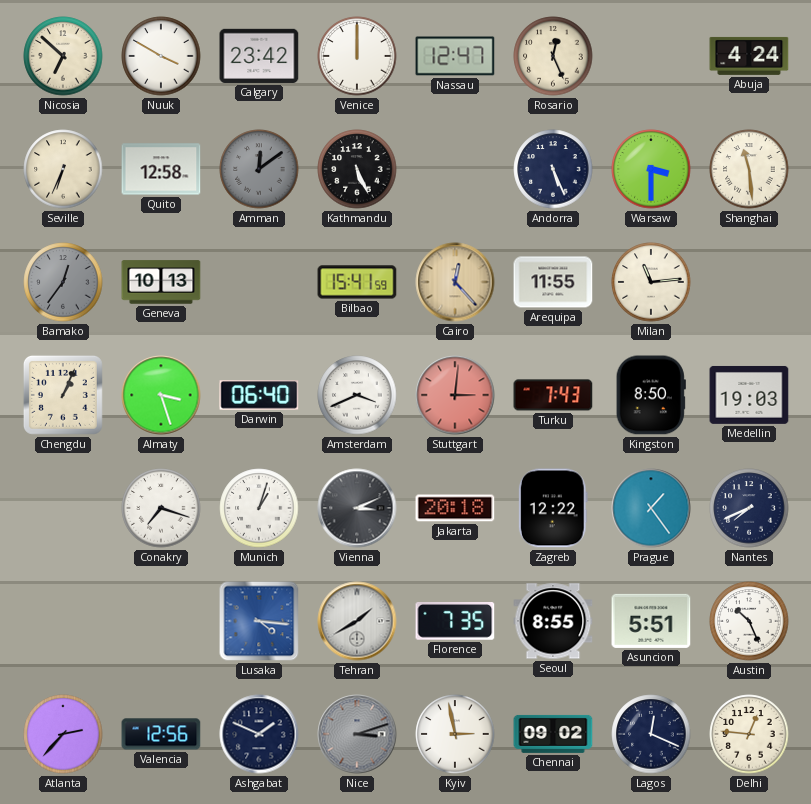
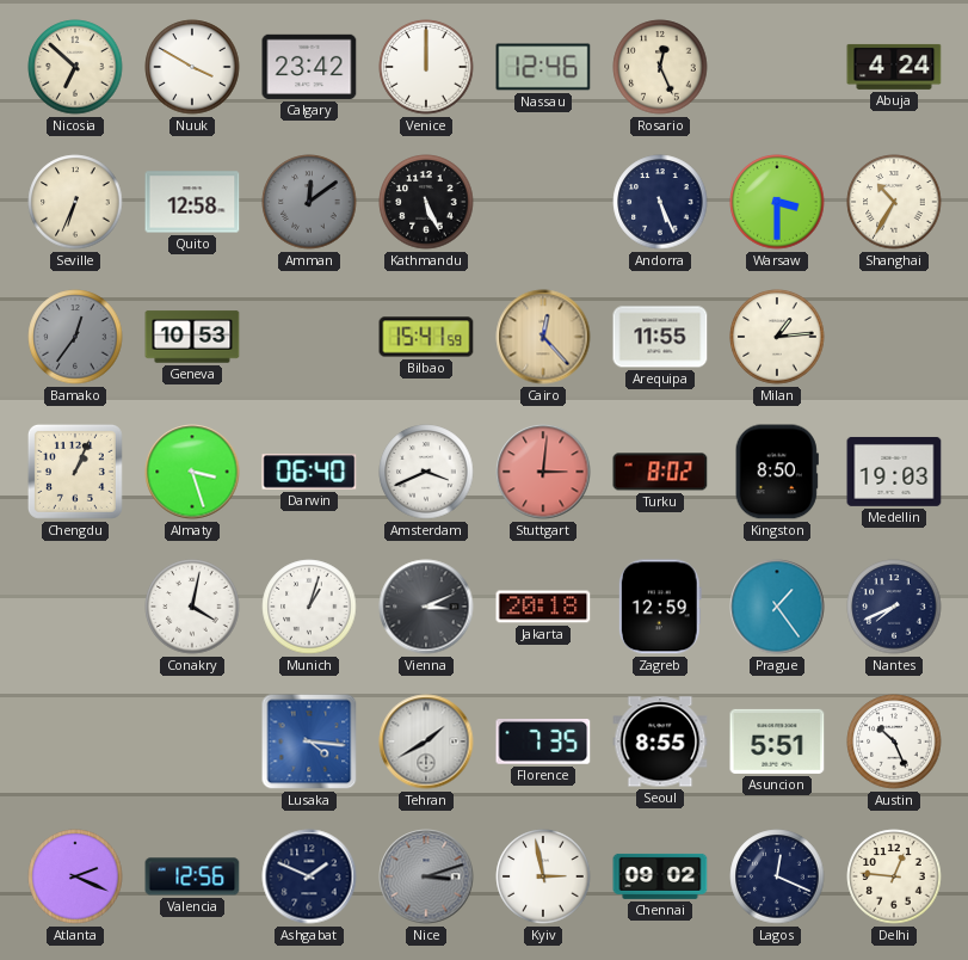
Nassau: 12:47 -> 12:46 (543, 67)
Shanghai: 11:29 -> 10:35 (894, 202)
Geneva: 10:13 -> 10:53 (192, 337)
Milan: 11:14 -> 1:14 (777, 337)
Turku: 7:43 -> 8:02 (660, 472)
Conakry: 7:18 -> 4:02 (192, 607)
Zagreb: 12:22 -> 12:59 (660, 607)
Atlanta: 2:37 -> 2:19 (75, 876)
